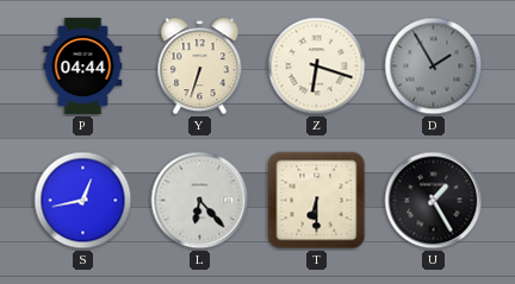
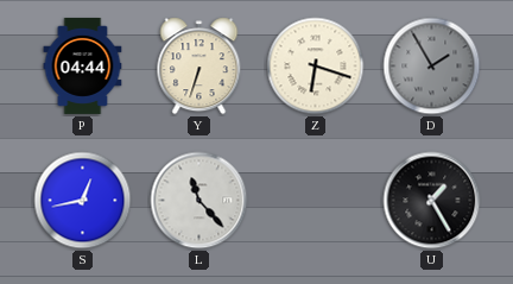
L: 6:23 -> 11:23 (199, 201)
T: 6:30 -> none (317, 201)
